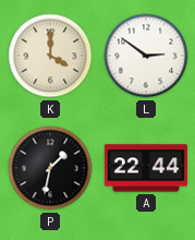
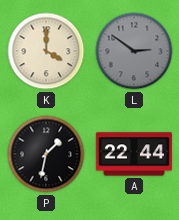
L dial: white -> grey (134, 51)
